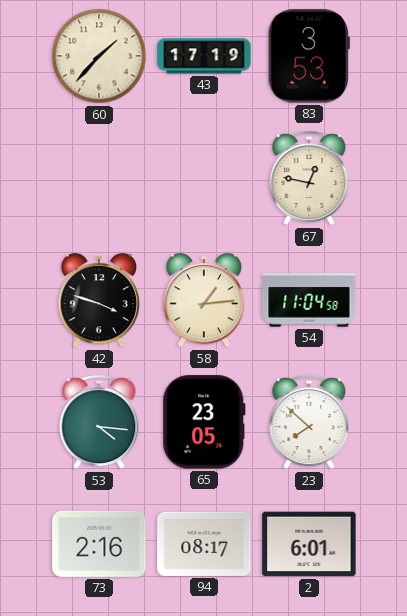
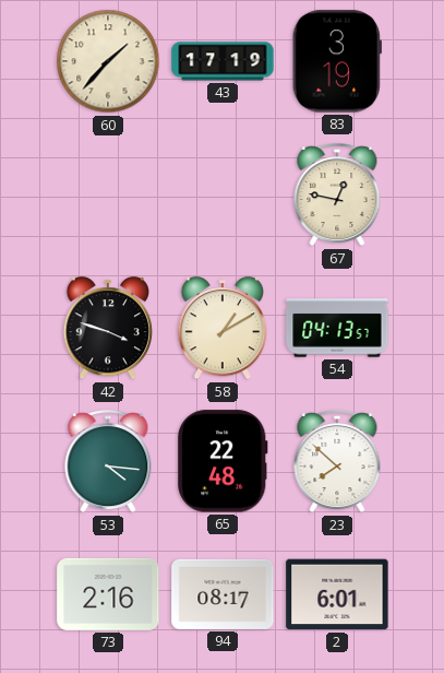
83: 3:53 -> 3:19 (337, 61)
58: 1:14 -> 1:10 (223, 329)
54: 11:04 -> 04:13 (337, 328)
65: 23:05 -> 22:48 (224, 461)
